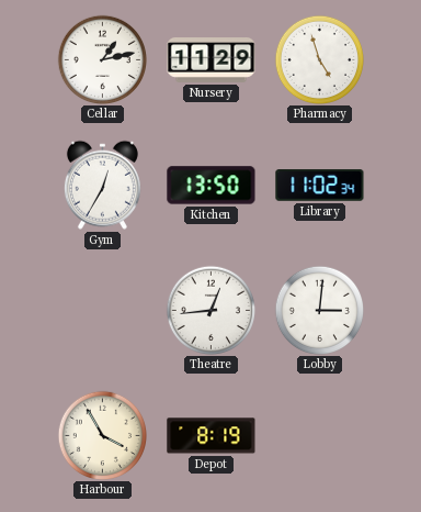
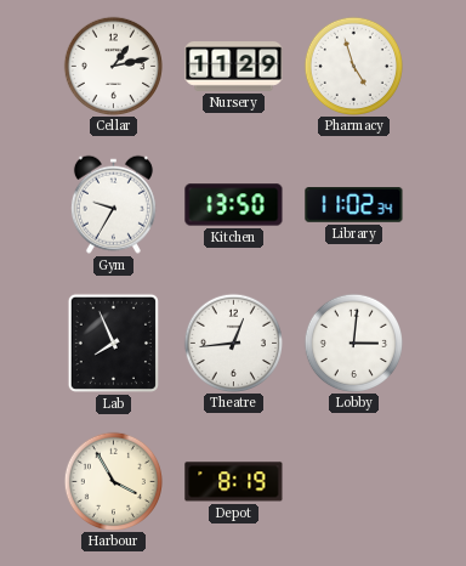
Gym: 12:35 -> 9:35 (113, 204)
Lab: none -> 7:56 (113, 343)
